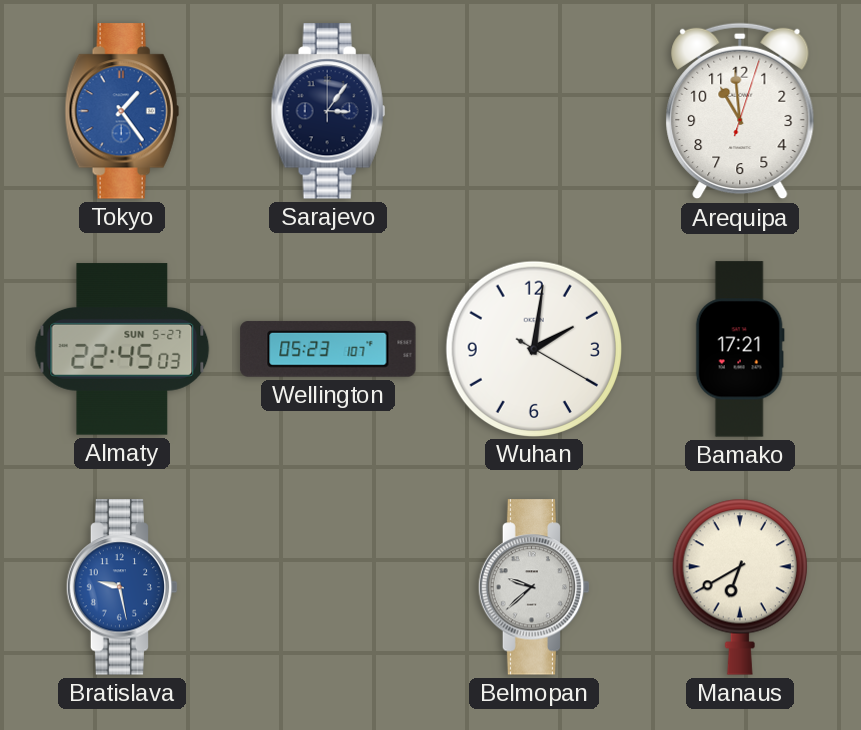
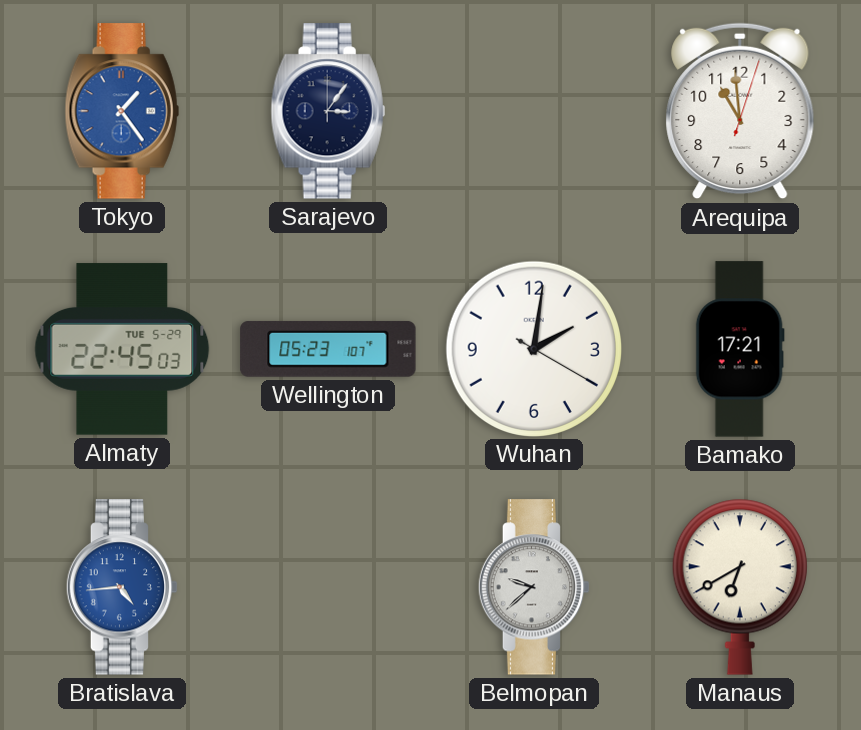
Almaty date: SUN 5-27 -> TUE 5-29 (122, 349)
Bratislava: 9:28 -> 4:44 (122, 587)
